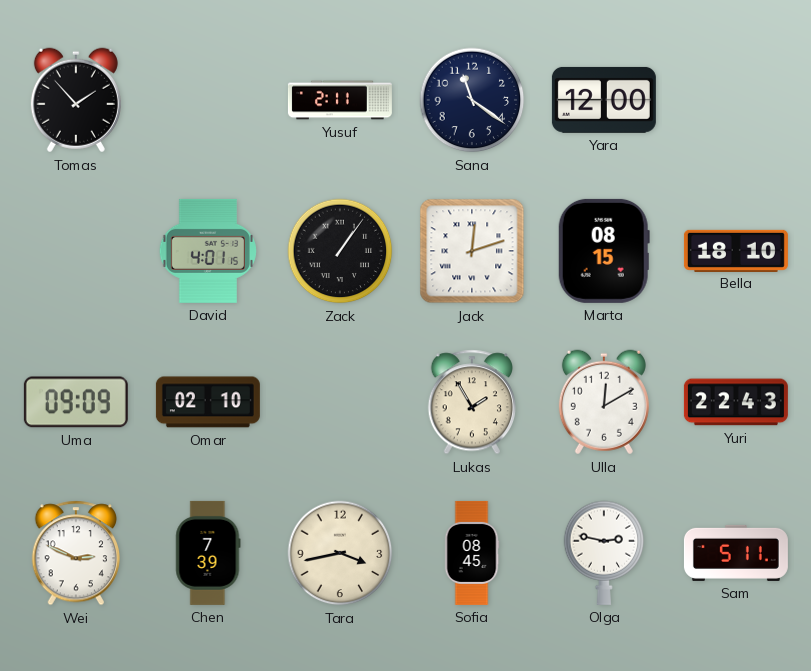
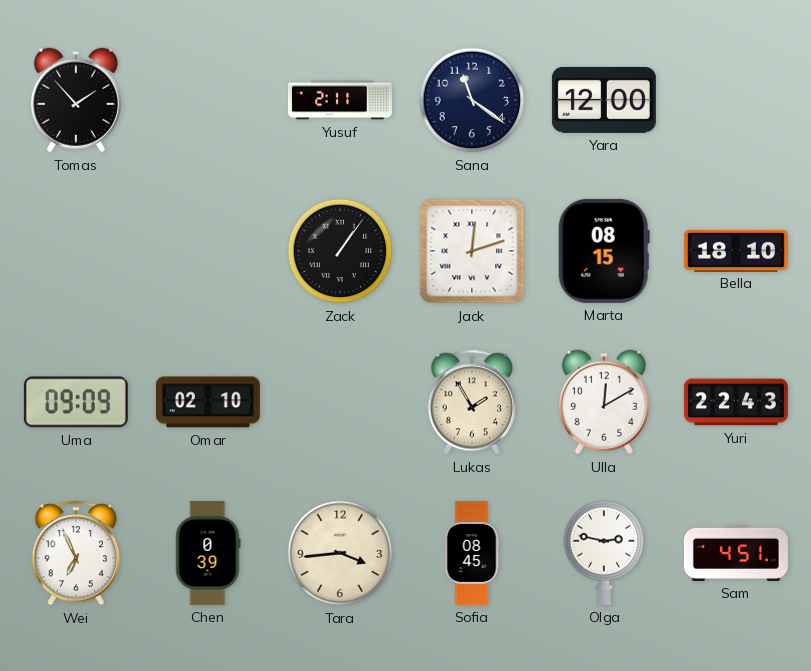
David: 4:01 -> none (208, 251)
Wei: 2:49 -> 6:56 (75, 553)
Chen: 7:39 -> 0:39 (208, 553)
Tara: 3:43 -> 3:44 (340, 553)
Sam: 5:11 -> 4:51 (736, 553)
